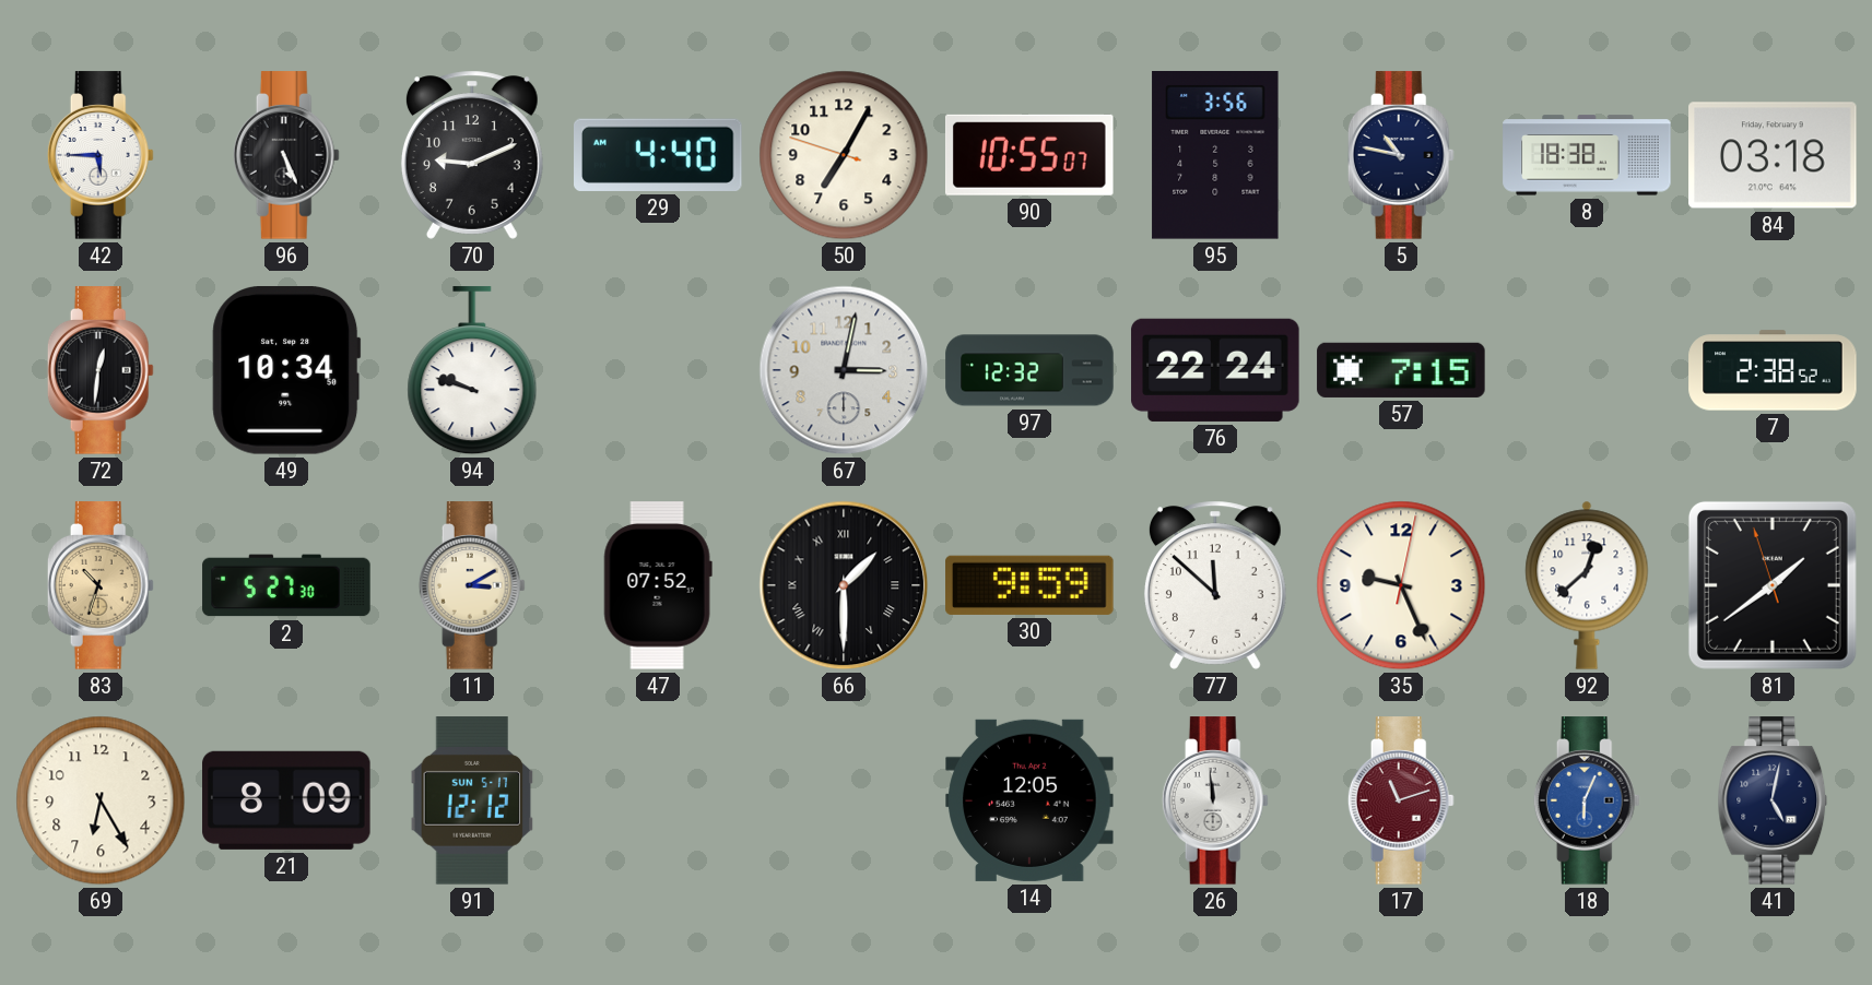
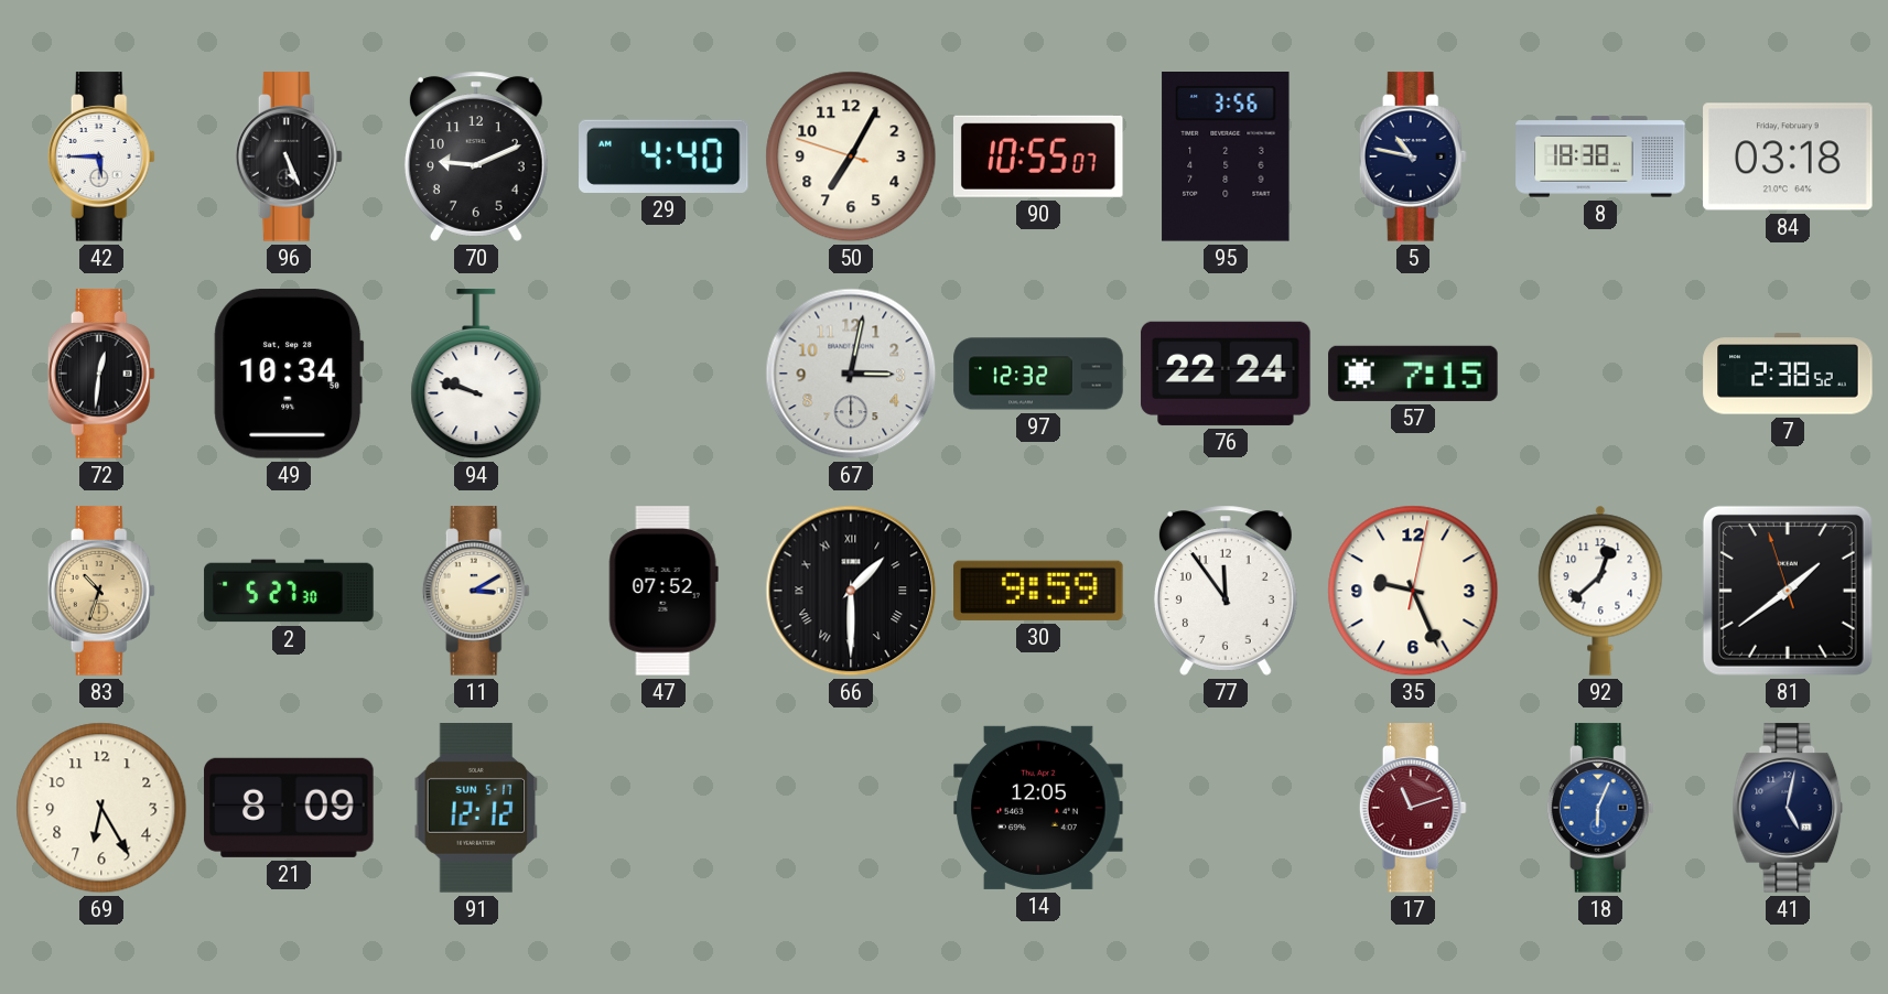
77: 11:52 -> 11:54 (1226, 591)
26: 11:59 -> none (1215, 800)
